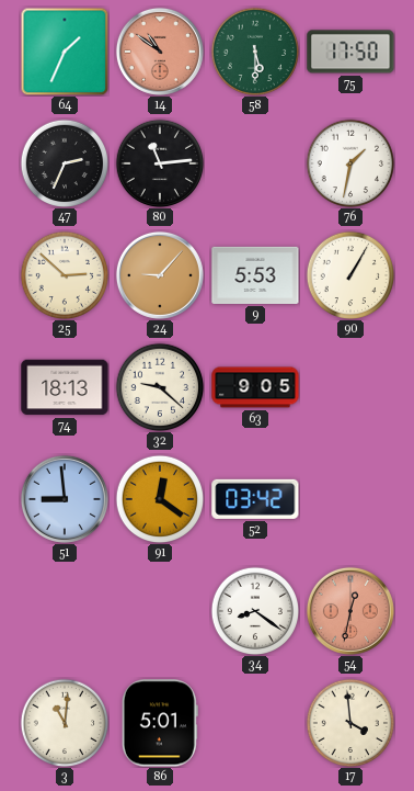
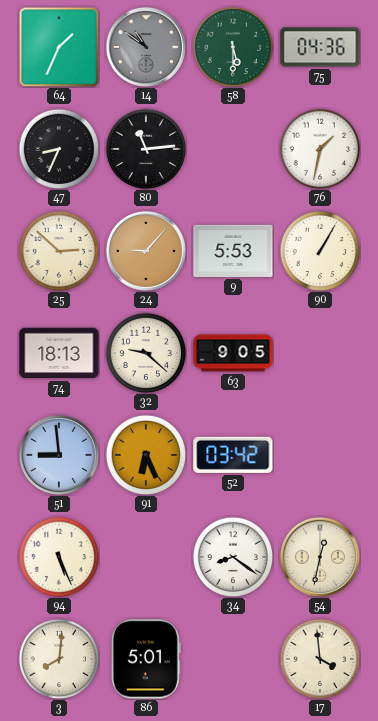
14 dial: salmon -> grey (146, 47)
75: 17:50 -> 04:36 (320, 47)
47: 2:34 -> 8:34 (59, 149)
91: 12:21 -> 6:26 (146, 455)
94: none -> 5:26 (59, 557)
54 dial: salmon -> cream (320, 557)
3: 11:01 -> 8:01 (59, 659)
